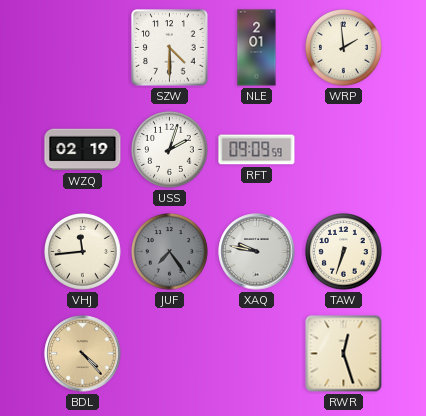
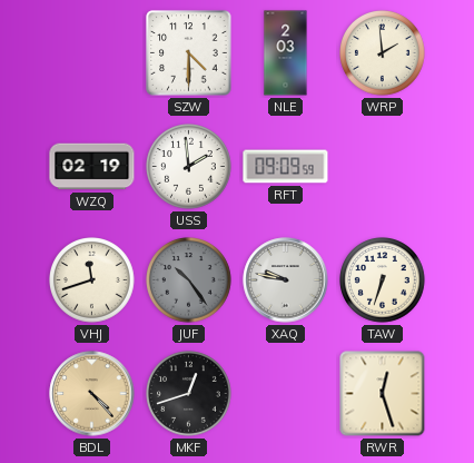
NLE: 2:01 -> 2:03 (286, 53)
USS: 2:03 -> 1:59 (189, 167)
VHJ: 11:44 -> 11:42 (92, 280)
JUF: 7:24 -> 10:24 (189, 280)
MKF: none -> 12:42 (189, 394)
